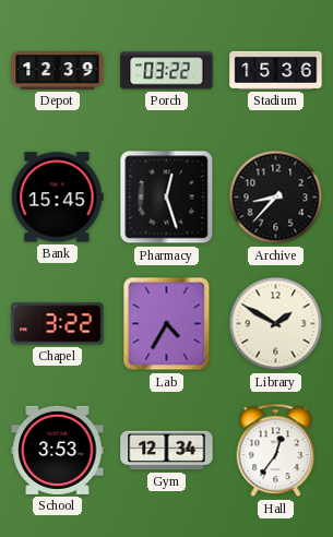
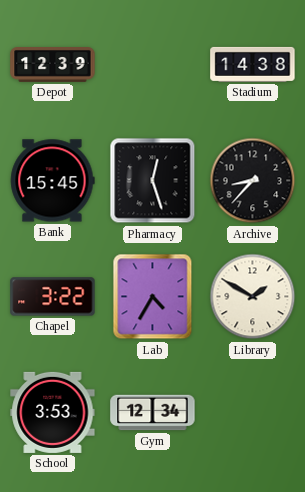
Porch: 03:22 -> none (167, 71)
Stadium: 15:36 -> 14:38 (253, 64)
Hall: 12:36 -> none (276, 451)
